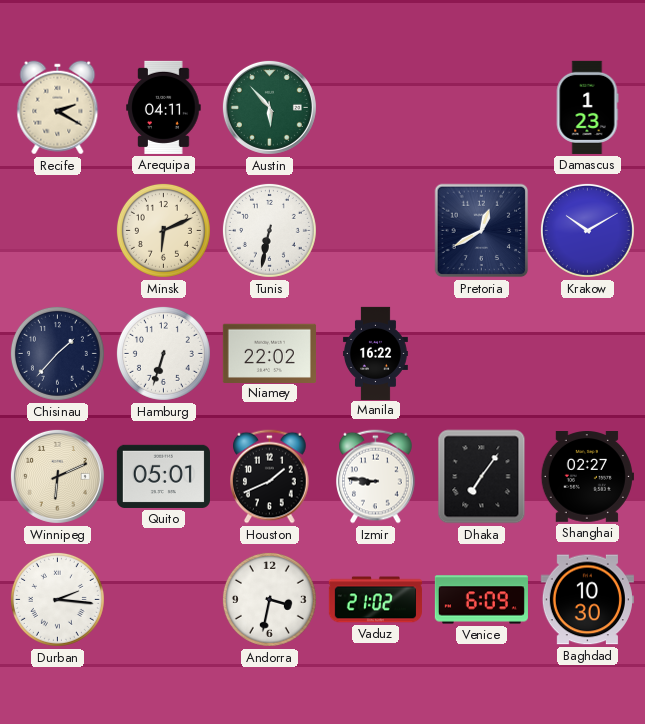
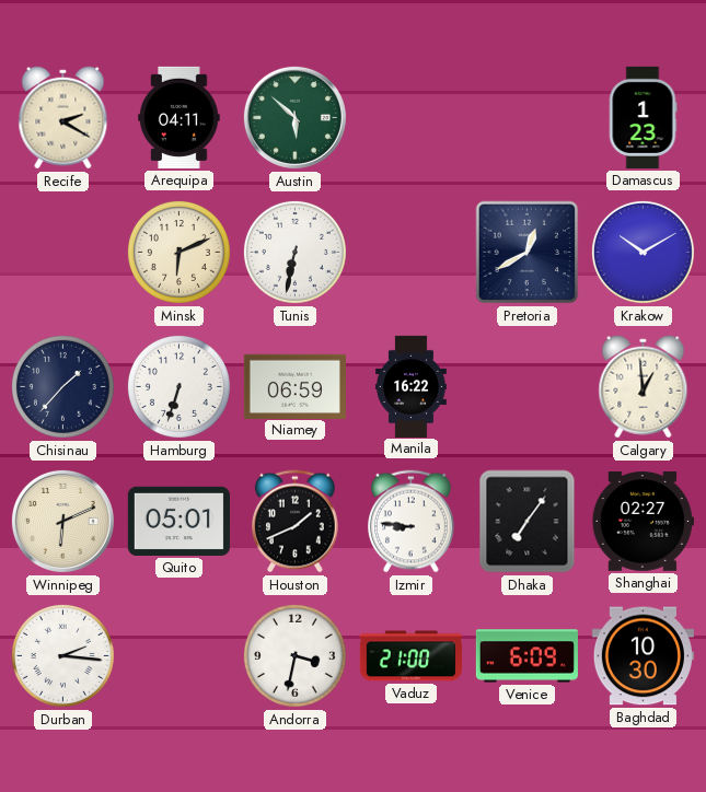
Austin: 5:53 -> 5:52 (294, 117)
Niamey: 22:02 -> 06:59 (294, 386)
Calgary: none -> 12:59 (644, 387)
Vaduz: 21:02 -> 21:00 (410, 656)
